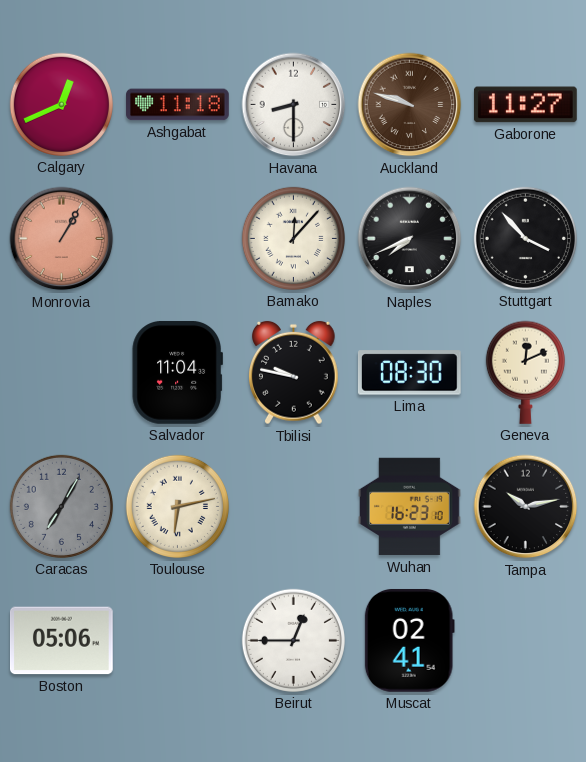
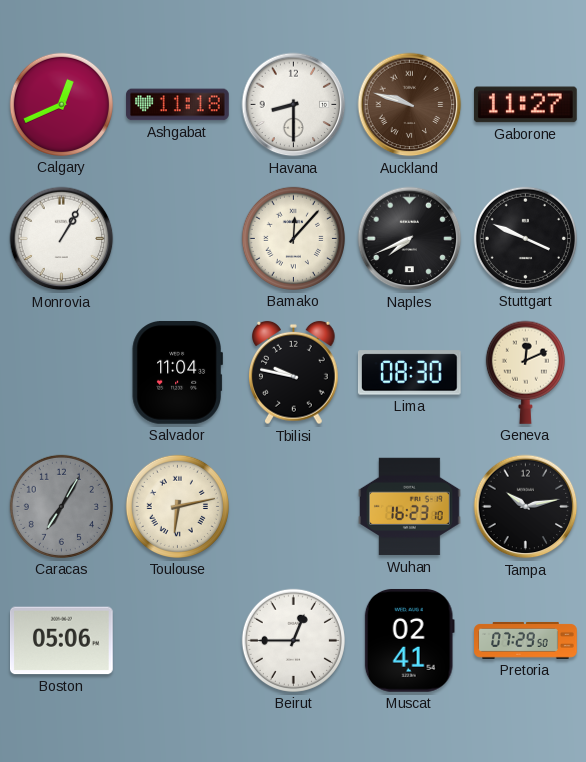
Monrovia dial: salmon -> white (62, 239)
Stuttgart: 3:53 -> 3:49 (525, 238)
Pretoria: none -> 07:29 (526, 641)
